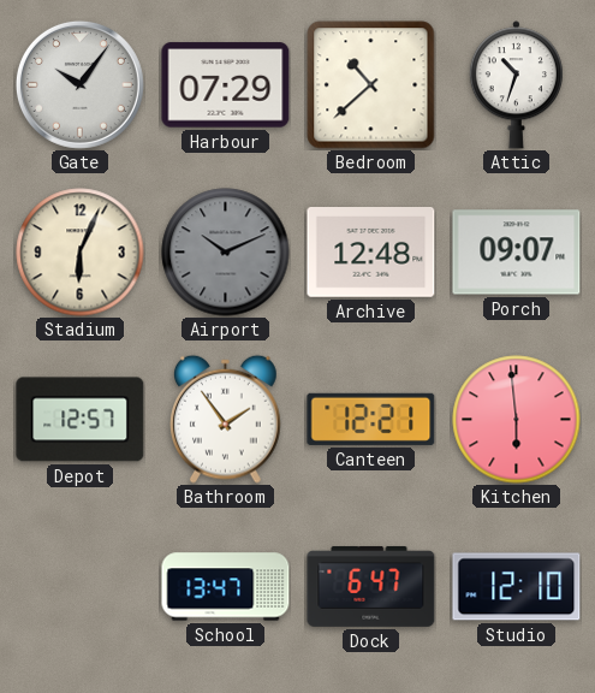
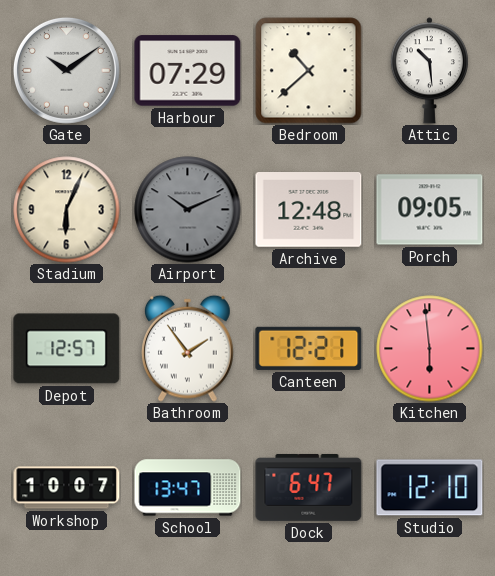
Gate: 10:06 -> 10:09 (66, 70)
Attic: 10:33 -> 10:29 (429, 71)
Porch: 09:07 -> 09:05 (430, 210)
Workshop: none -> 10:07 (67, 488)
